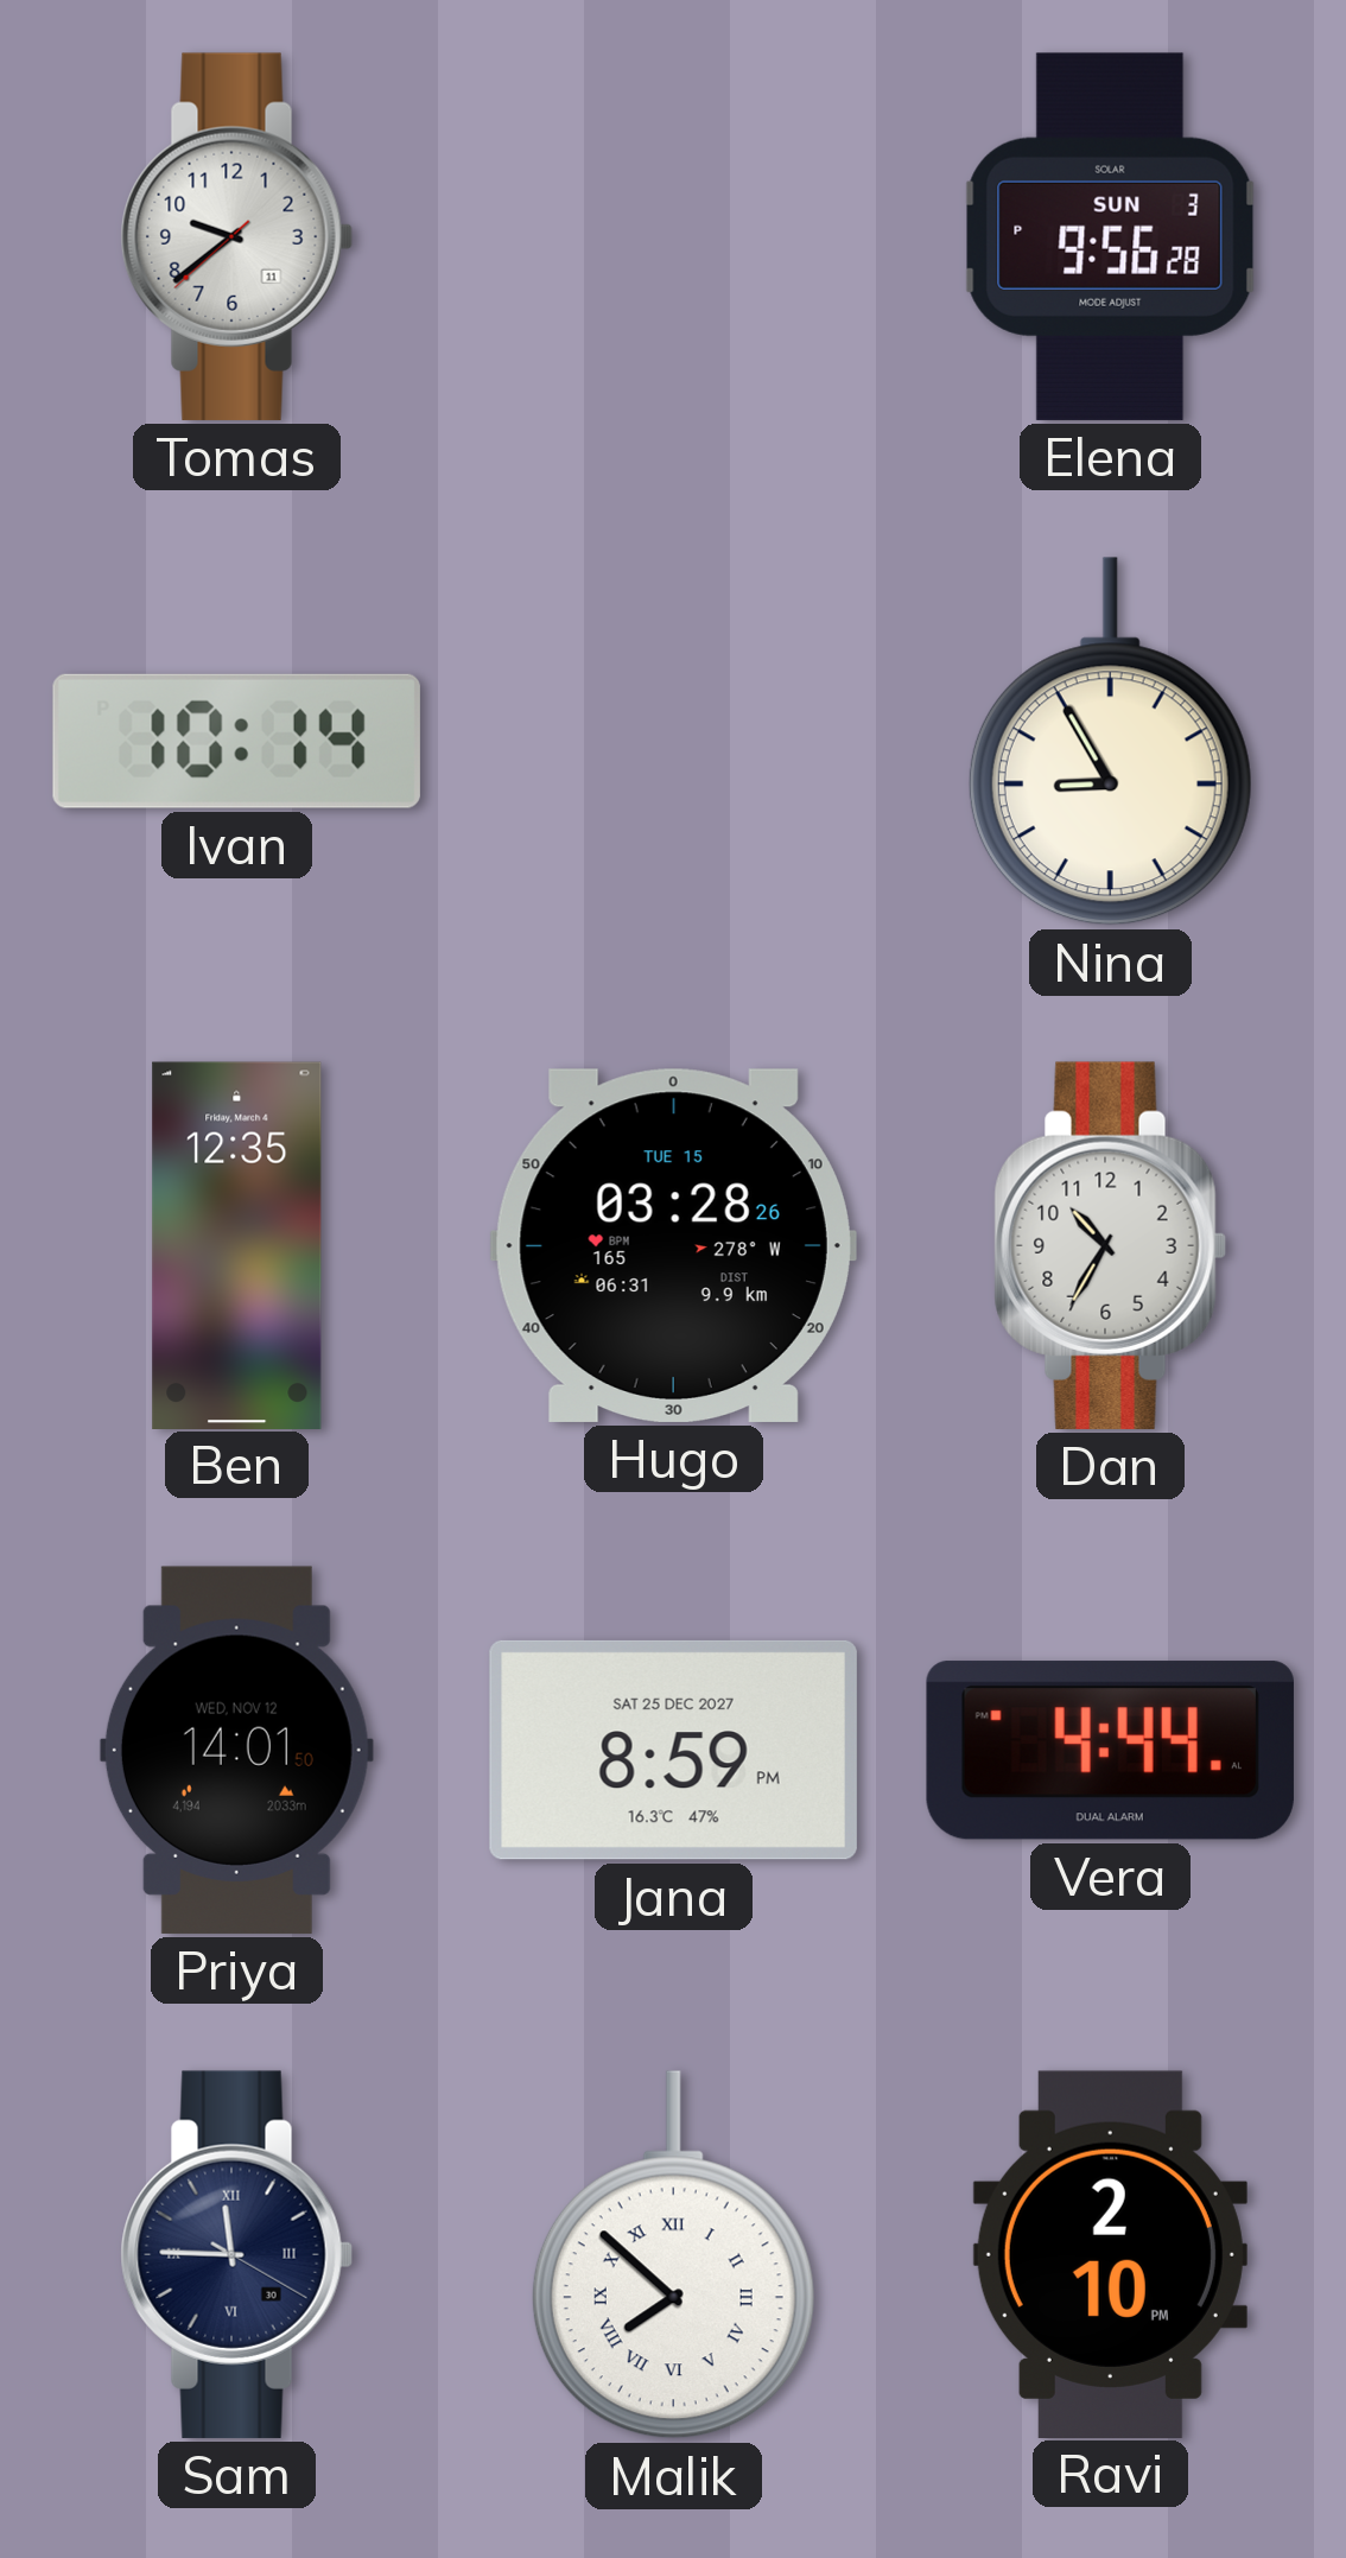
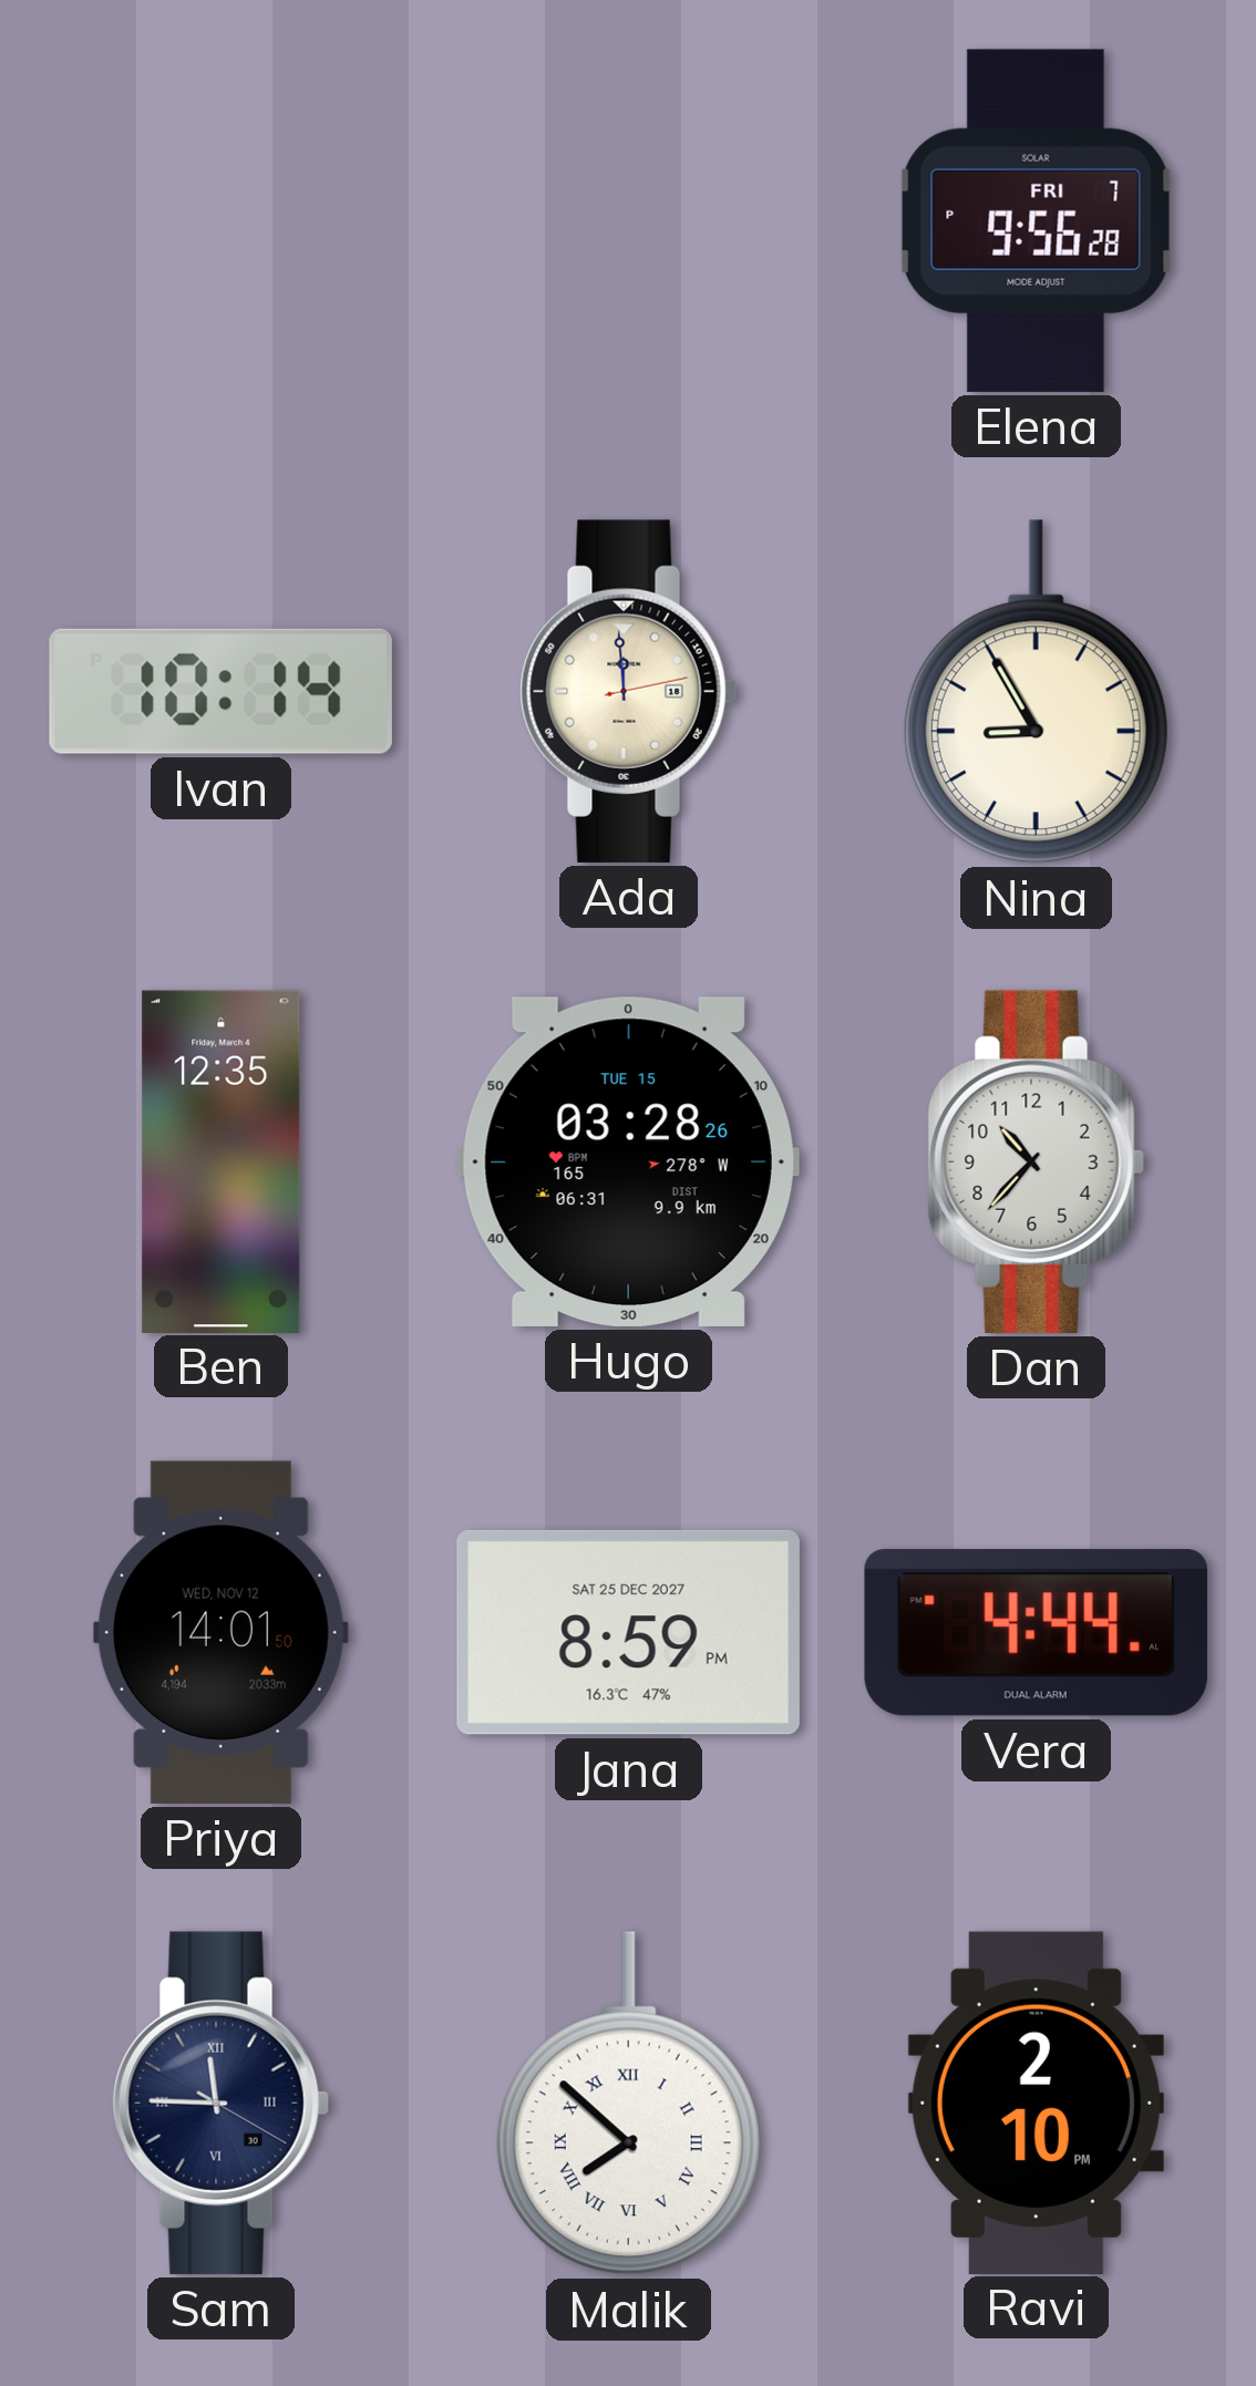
Tomas: 9:38 -> none (236, 236)
Elena date: SUN 3 -> FRI 7 (1037, 220)
Ada: none -> 11:59 (628, 691)
Dan: 10:35 -> 10:37 (1036, 1161)
